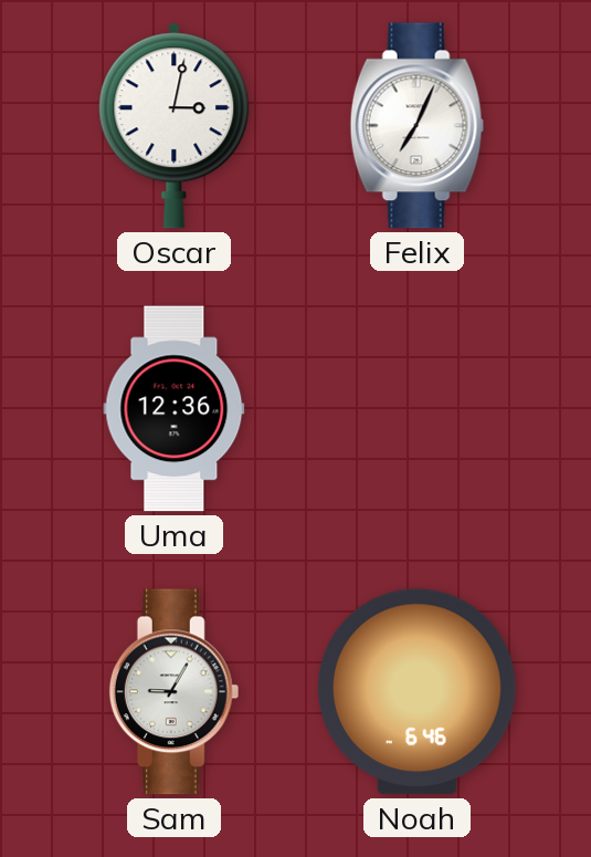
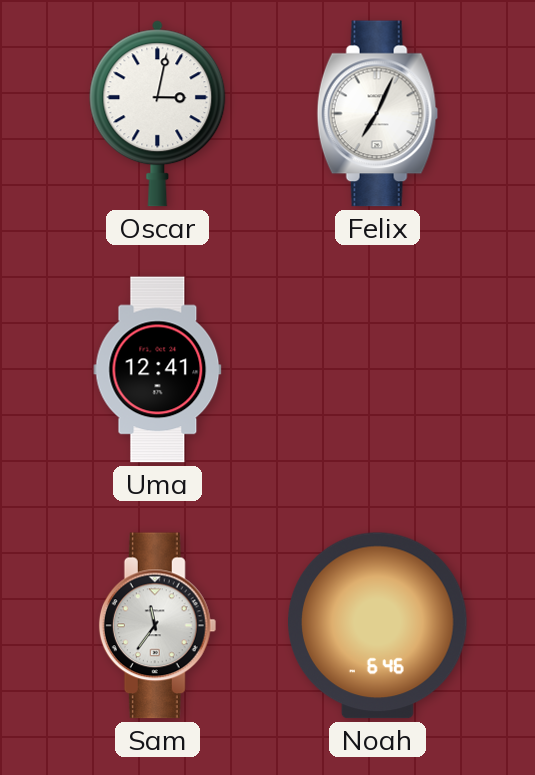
Uma: 12:36 -> 12:41 (158, 370)
Sam: 9:05 -> 11:36 (158, 626)
